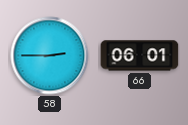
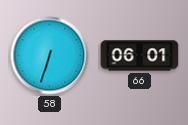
58: 2:45 -> 6:33 (50, 56)
